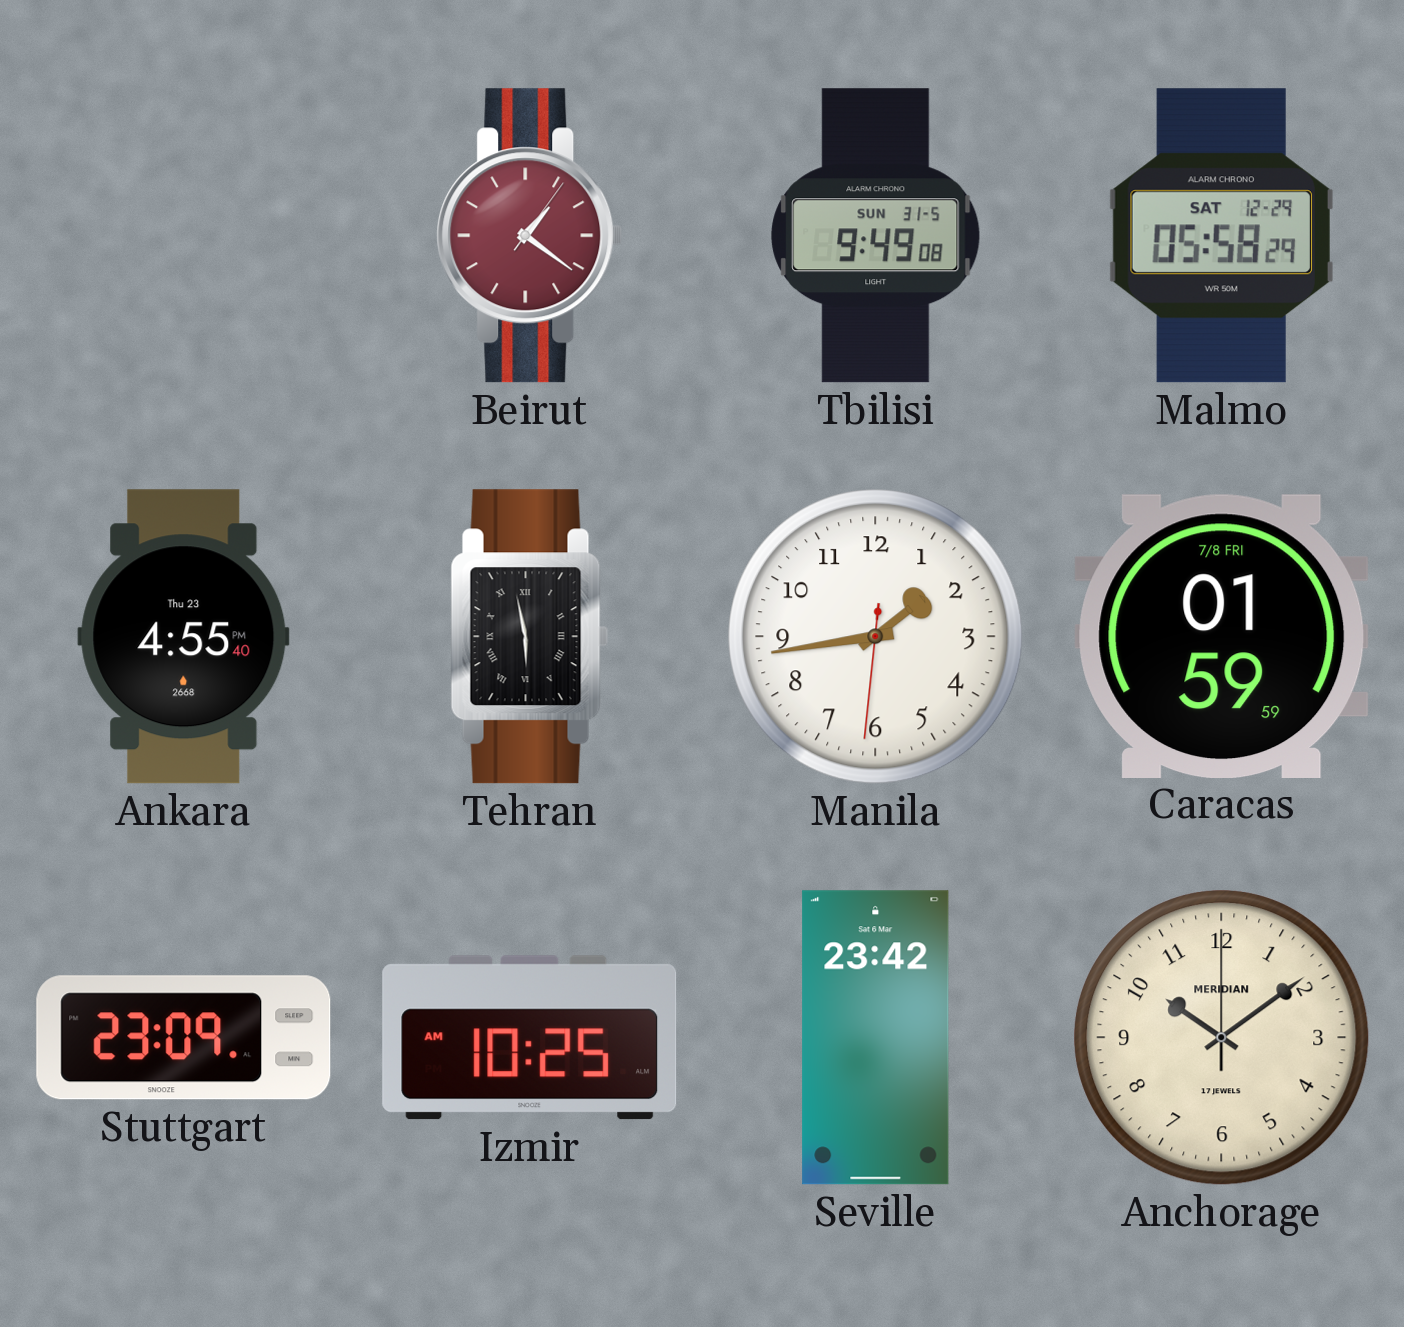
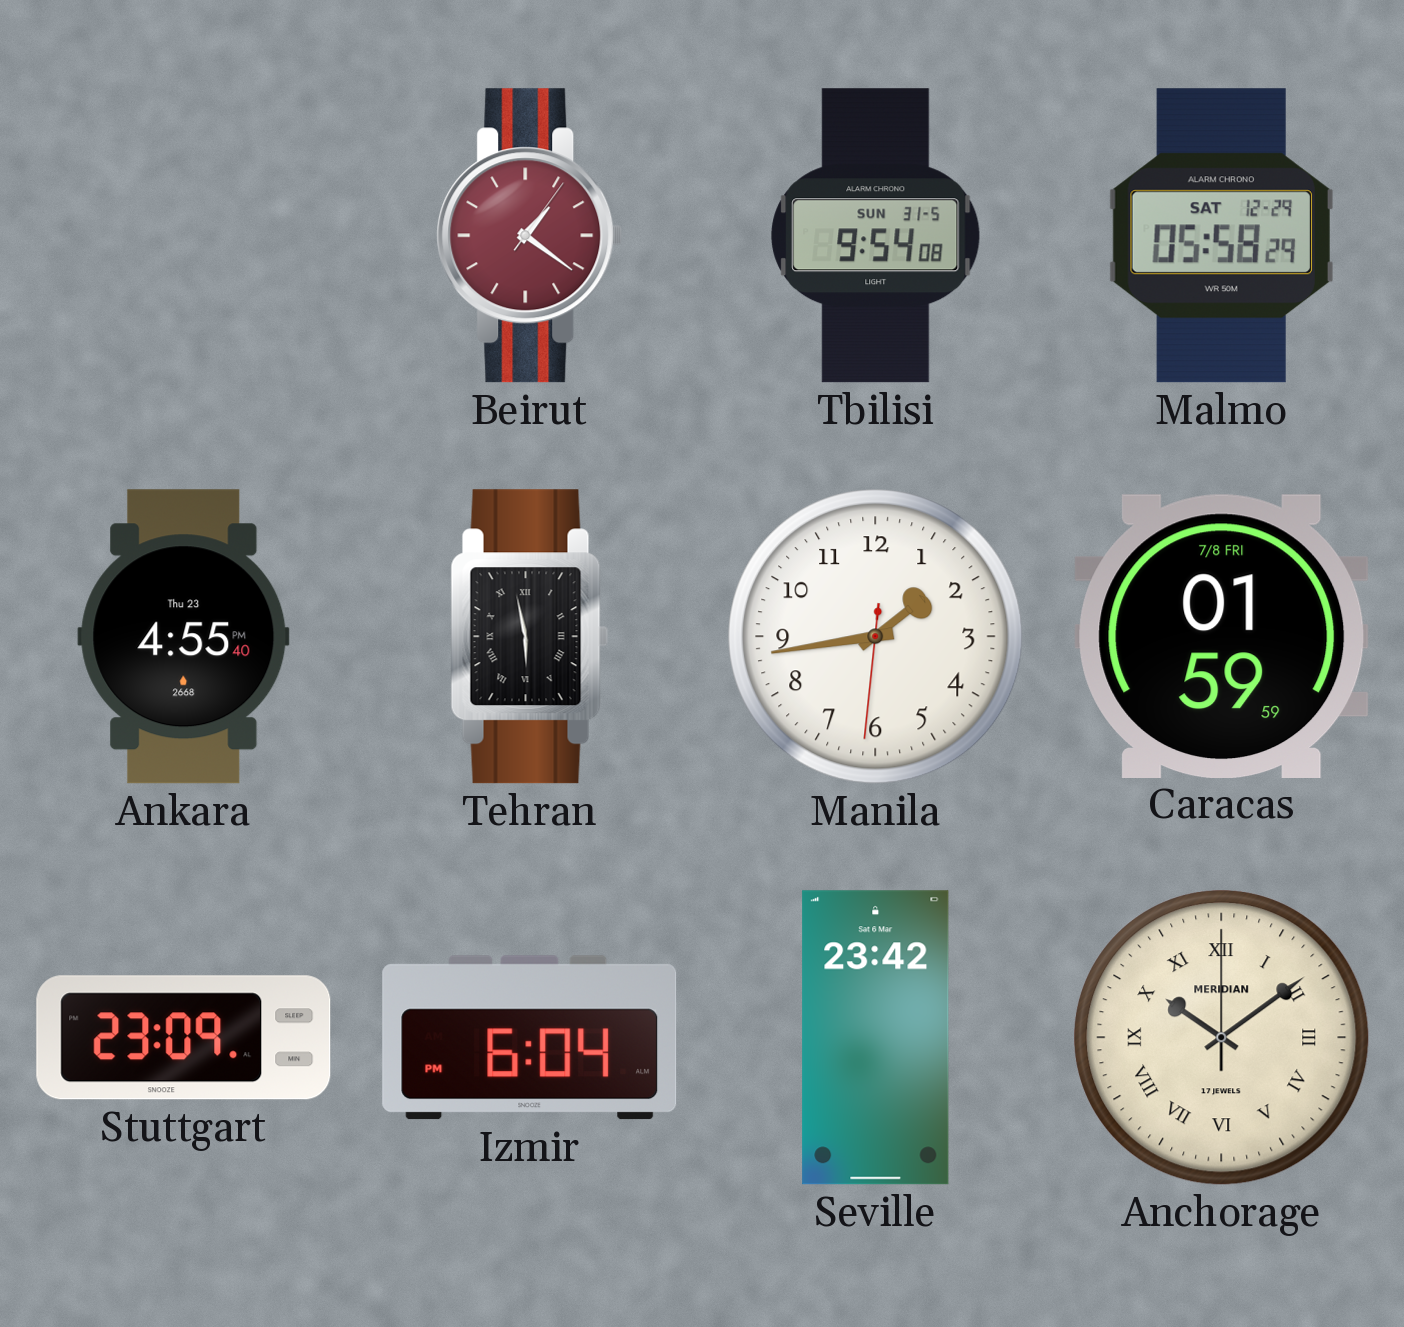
Tbilisi: 9:49 -> 9:54 (876, 236)
Izmir: 10:25 -> 6:04 (530, 1038)
Anchorage numerals: Arabic -> Roman (1222, 1038)
